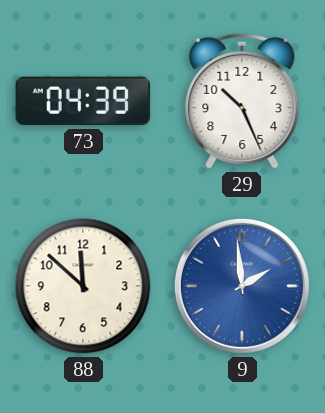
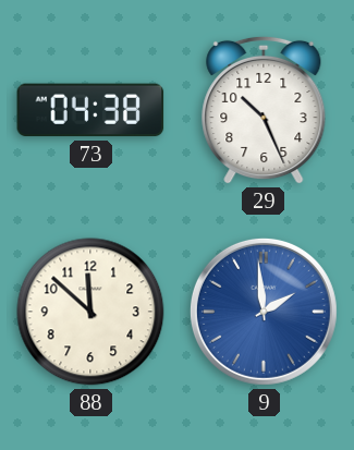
73: 04:39 -> 04:38 (90, 110)
